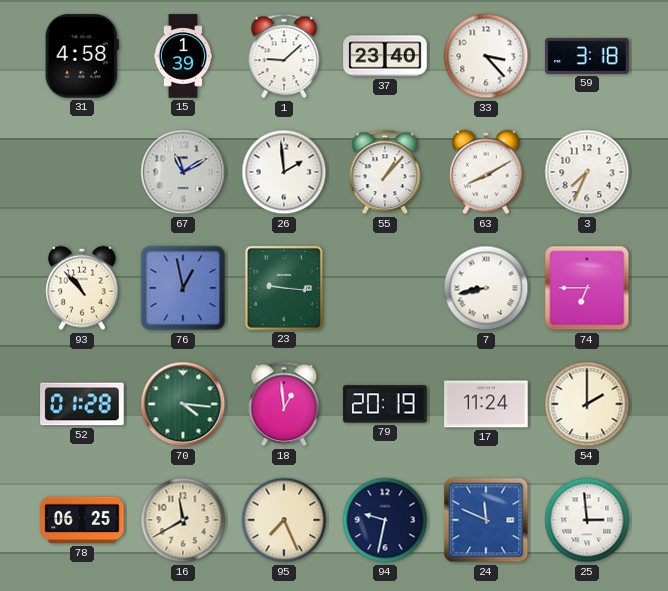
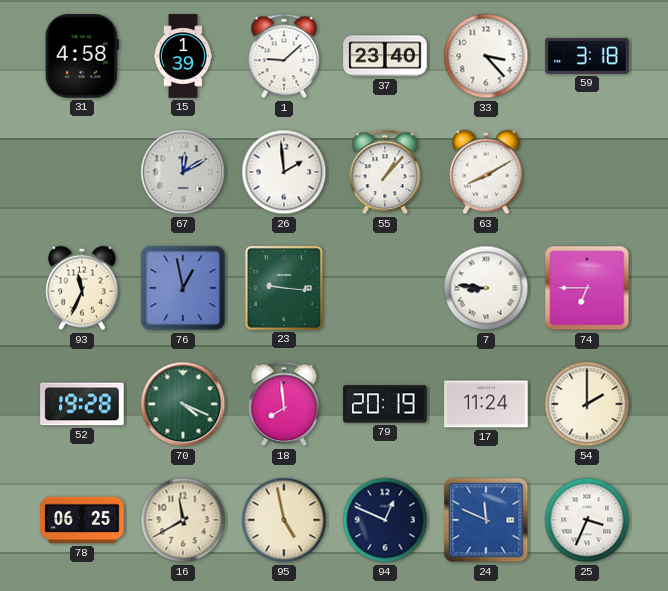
67: 11:10 -> 12:10 (183, 172)
3: 7:34 -> none (587, 172)
93: 10:53 -> 11:34 (82, 288)
7: 8:43 -> 8:46 (486, 288)
52: 01:28 -> 19:28 (82, 404)
70: 4:16 -> 4:19 (183, 404)
18: 12:59 -> 7:59 (284, 404)
95: 7:26 -> 4:58 (284, 520)
94: 9:32 -> 12:49 (385, 520)
25: 2:59 -> 3:34 (587, 520)
